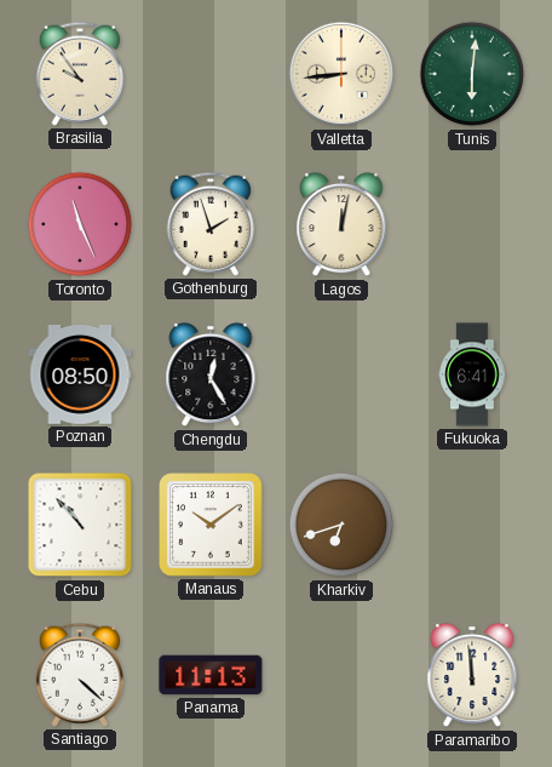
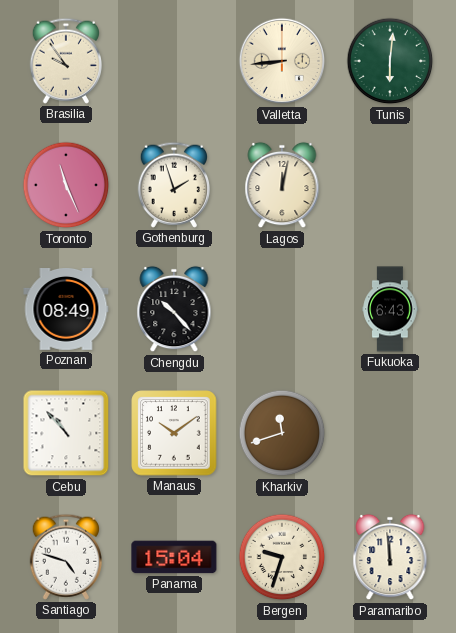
Poznan: 08:50 -> 08:49 (66, 310)
Chengdu: 12:25 -> 10:23 (174, 309)
Fukuoka: 6:41 -> 6:43 (390, 309)
Kharkiv: 6:42 -> 11:42 (282, 433)
Santiago: 4:22 -> 4:48 (65, 557)
Panama: 11:13 -> 15:04 (174, 557)
Bergen: none -> 9:33 (282, 557)
